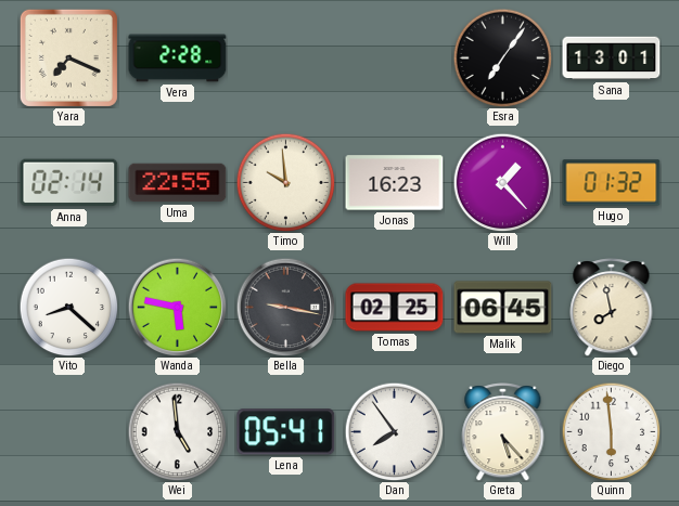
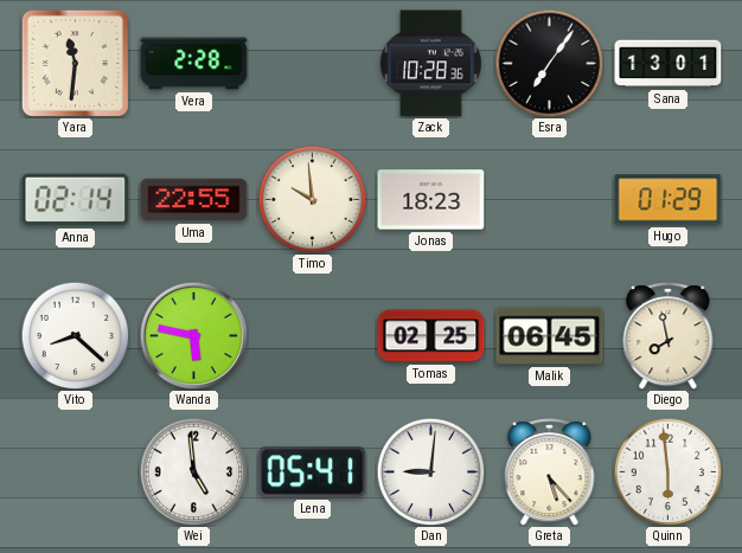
Yara: 7:19 -> 11:31 (75, 63)
Zack: none -> 10:28 (431, 64)
Jonas: 16:23 -> 18:23 (431, 200)
Will: 1:23 -> none (502, 182)
Hugo: 01:32 -> 01:29 (669, 200)
Bella: 9:17 -> none (285, 307)
Dan: 7:54 -> 9:01 (430, 471)
